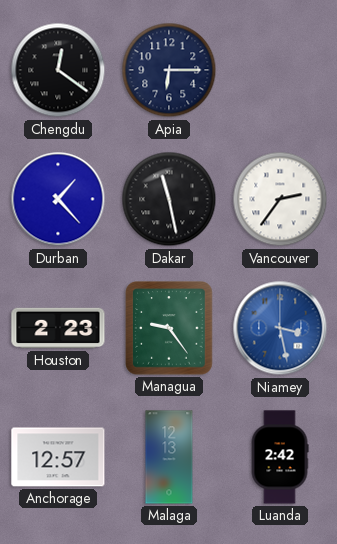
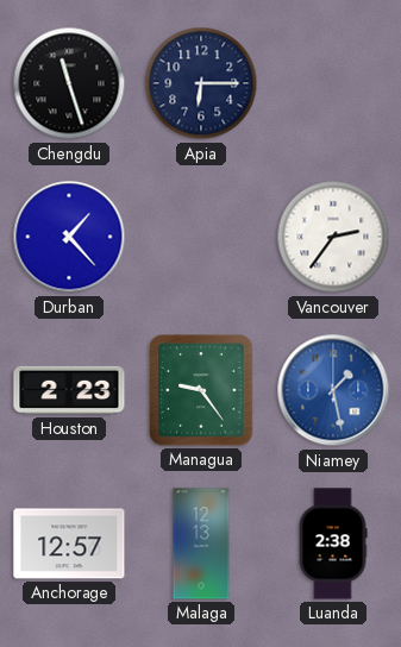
Chengdu: 12:21 -> 11:27 (69, 83)
Dakar: 11:28 -> none (169, 199)
Niamey: 3:28 -> 1:28 (333, 390)
Luanda: 2:42 -> 2:38 (333, 544)
